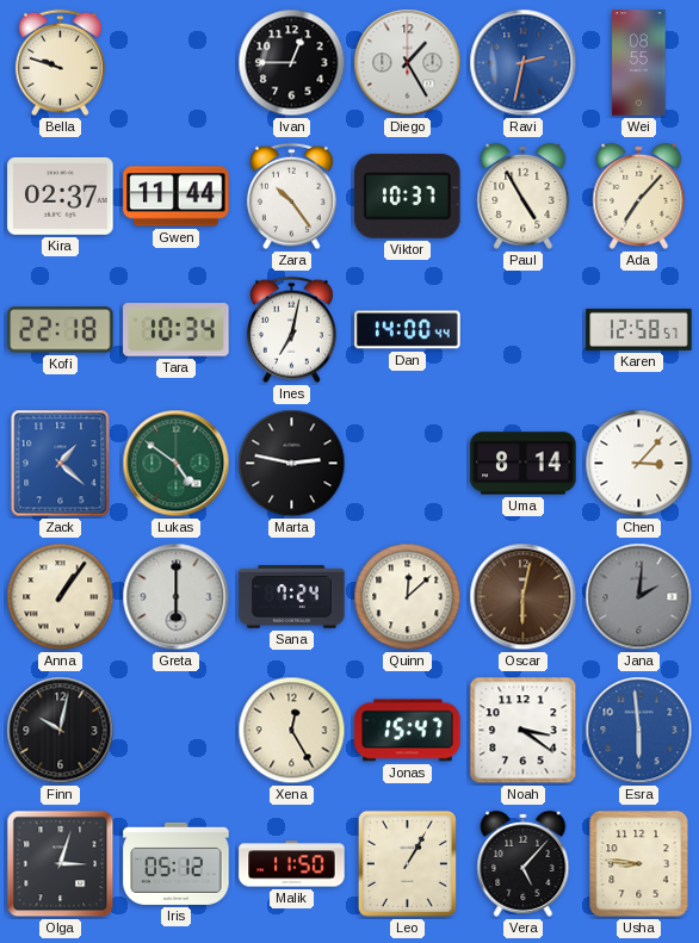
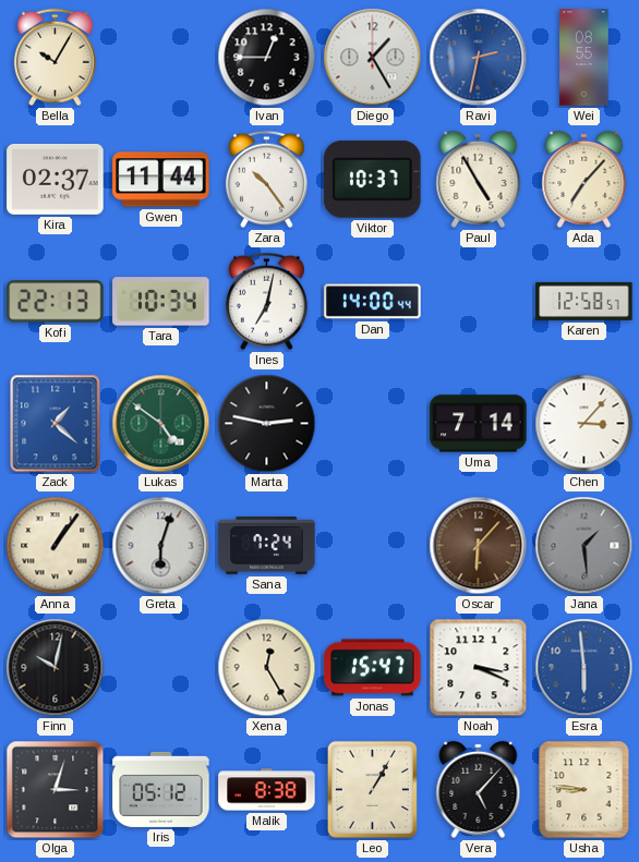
Bella: 9:48 -> 10:05 (55, 58)
Kofi: 22:18 -> 22:13 (56, 302)
Uma: 8:14 -> 7:14 (479, 424)
Greta: 6:00 -> 6:03 (161, 546)
Quinn: 12:08 -> none (408, 597)
Oscar: 6:02 -> 6:07 (479, 546)
Jana: 2:01 -> 1:29 (584, 546)
Noah: 3:21 -> 3:19 (479, 668)
Malik: 11:50 -> 8:38 (267, 790)
